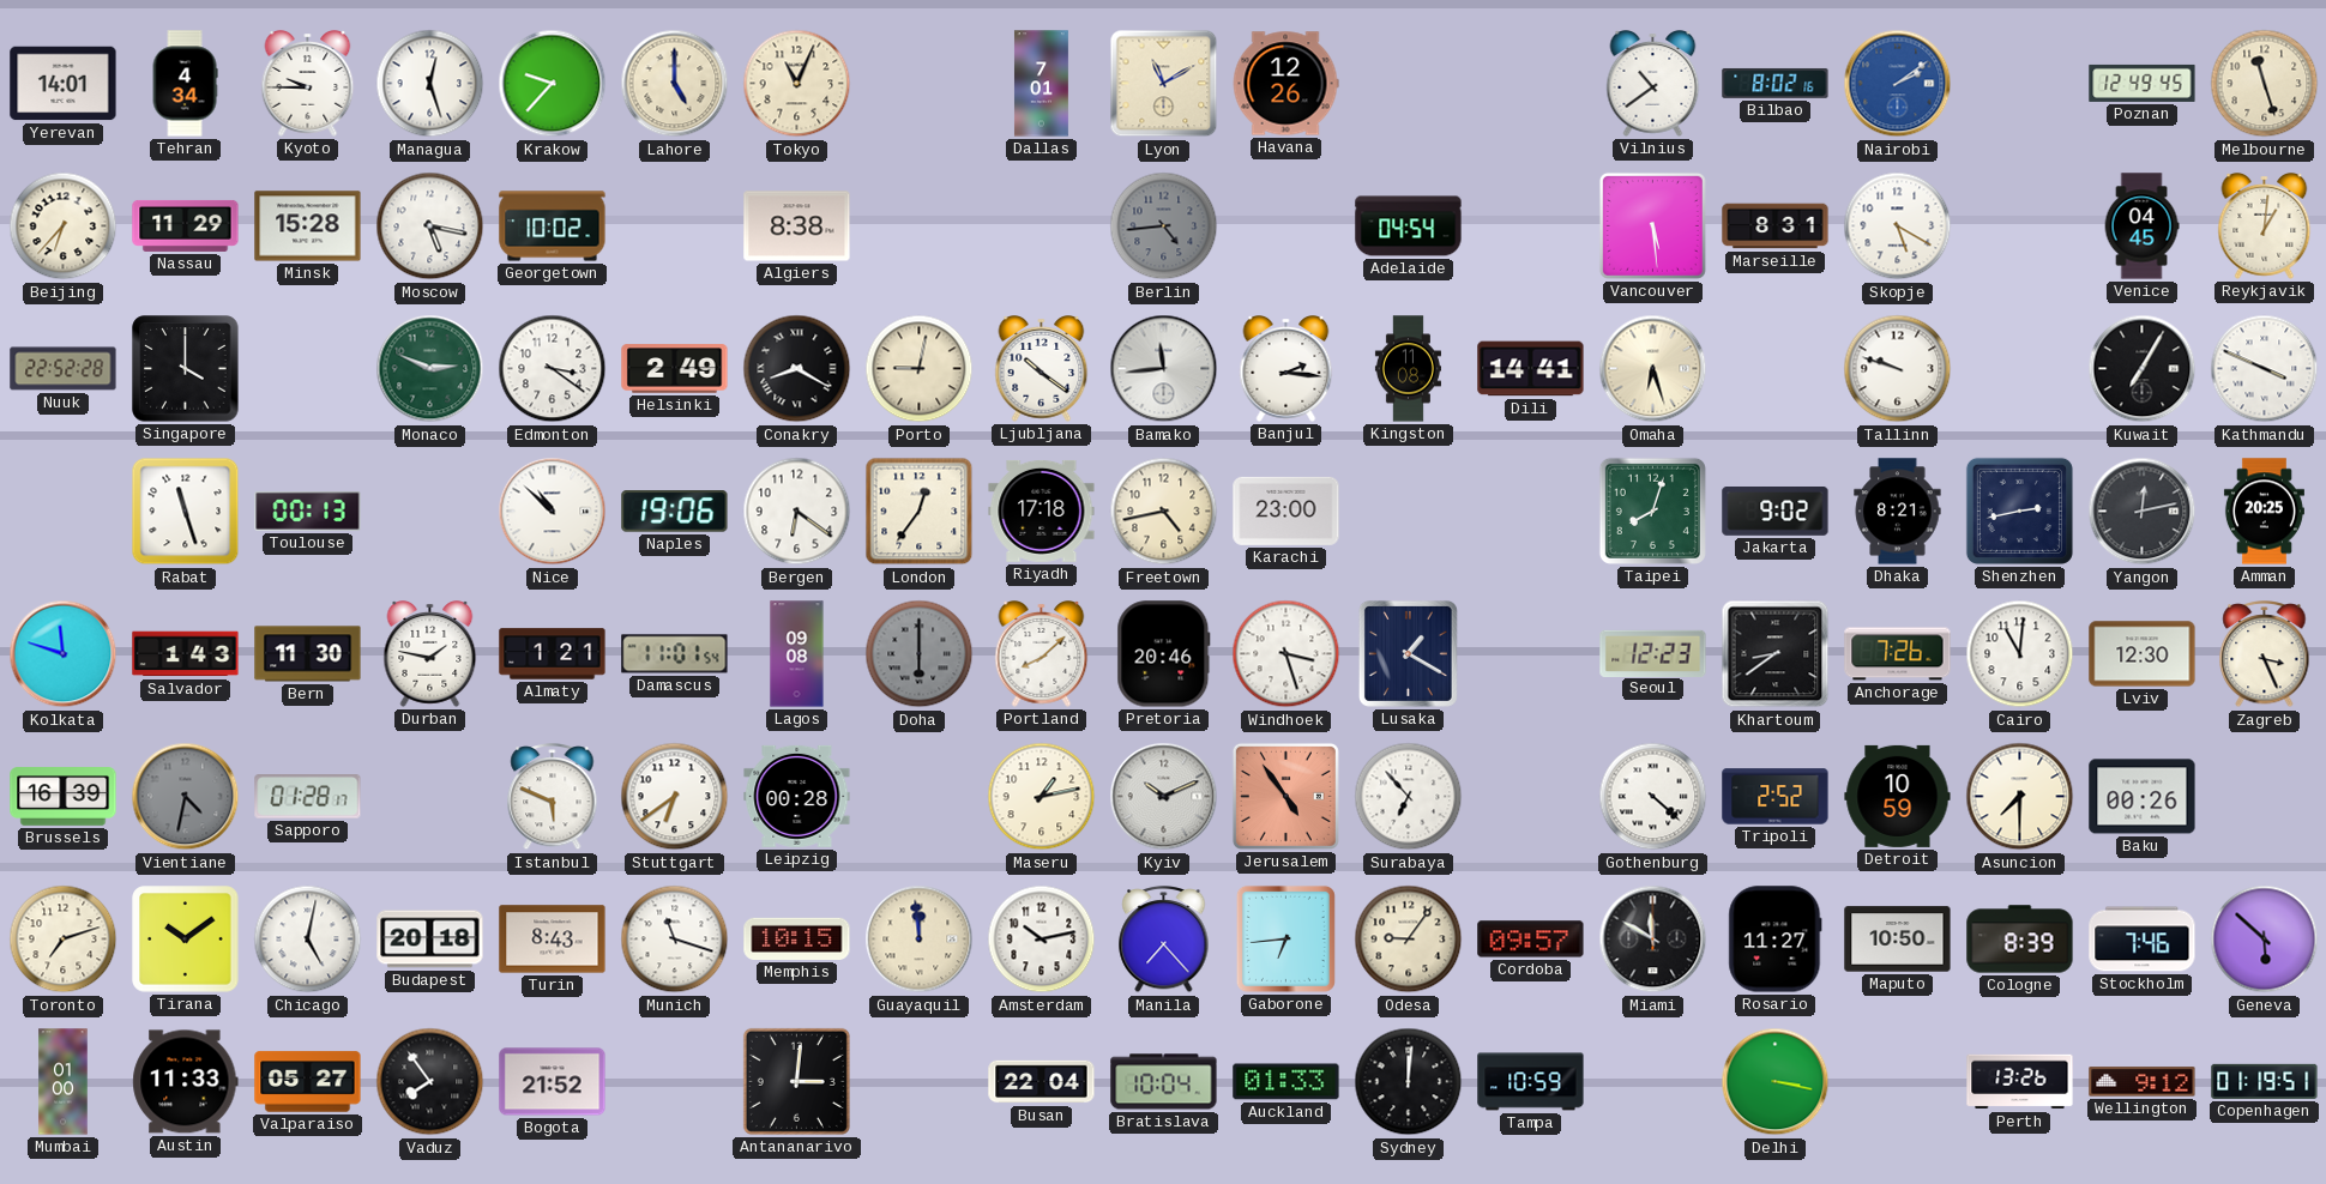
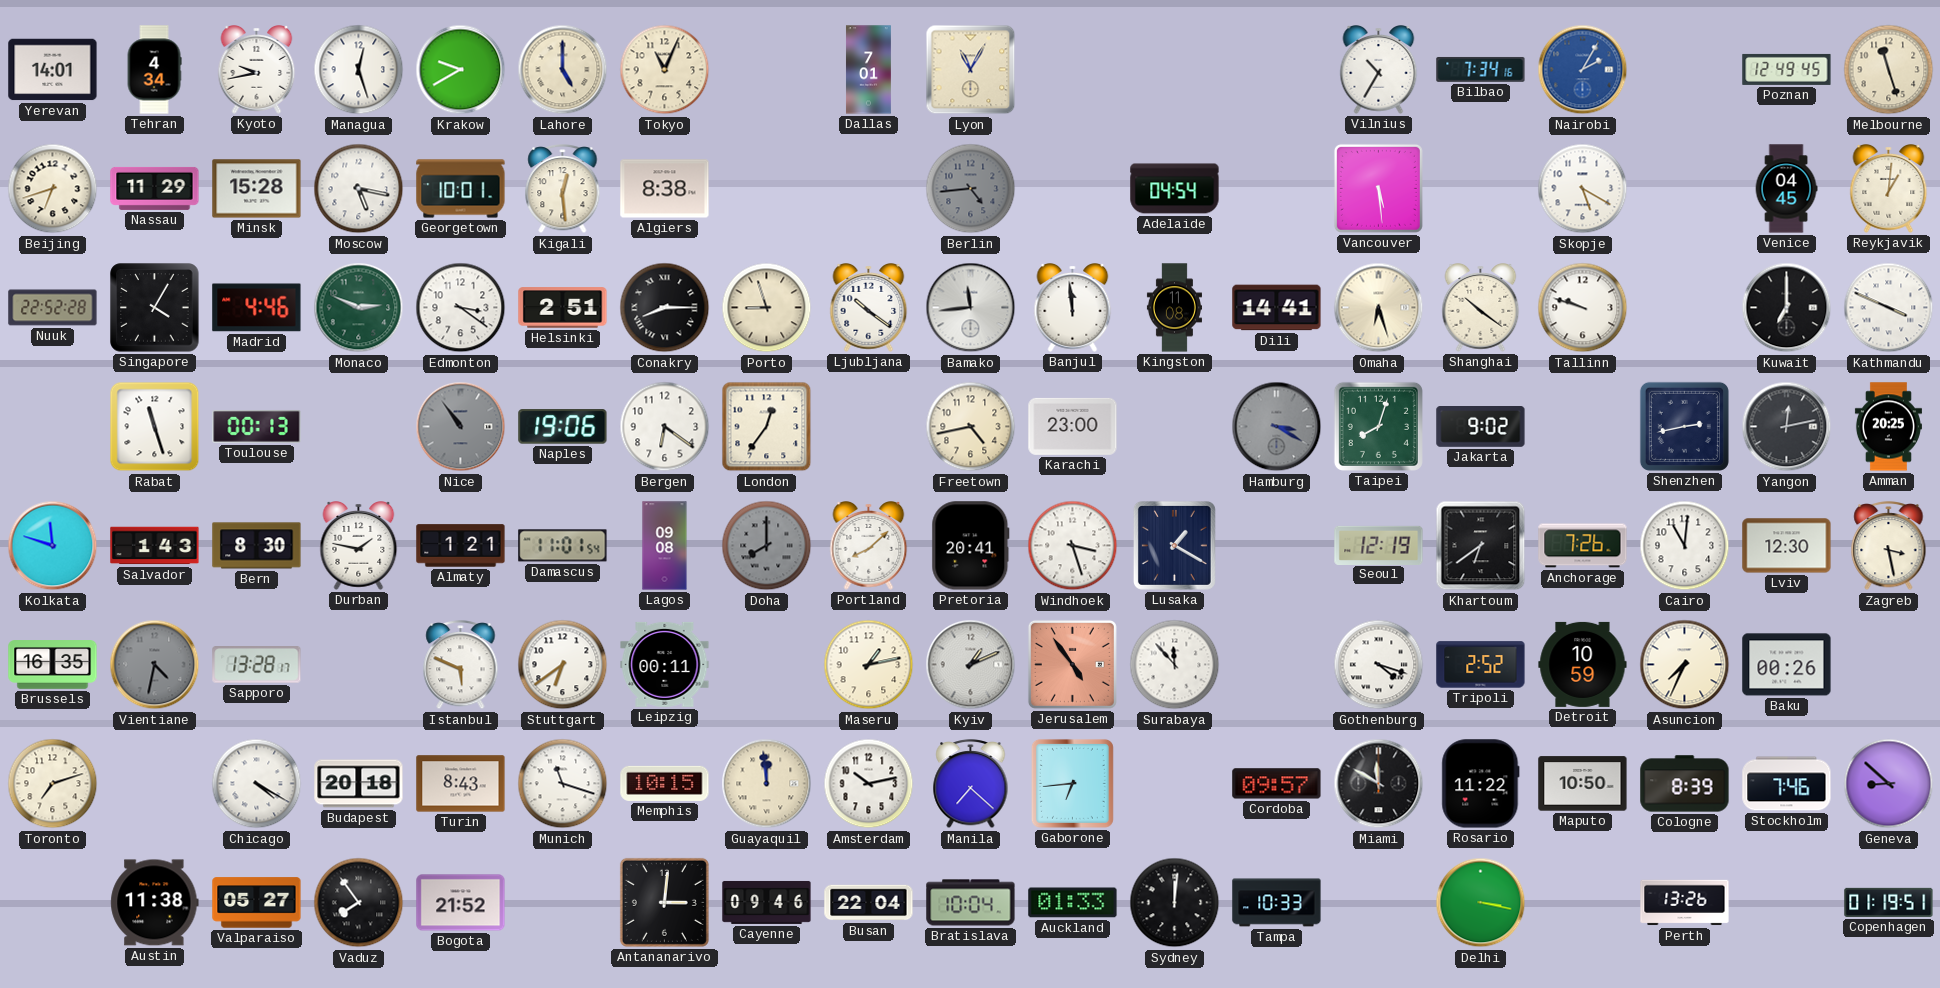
Kyoto: 9:45 -> 9:43 (257, 70)
Krakow: 9:37 -> 9:40 (461, 70)
Lyon: 11:10 -> 11:05 (971, 70)
Havana: 12:26 -> none (1285, 84)
Vilnius: 10:39 -> 10:35 (1379, 70)
Bilbao: 8:02 -> 7:34 (1481, 70)
Nairobi: 2:09 -> 2:05 (1583, 70)
Beijing: 6:37 -> 6:42 (53, 189)
Georgetown: 10:02 -> 10:01 (461, 189)
Kigali: none -> 12:29 (563, 190)
Marseille: 8:31 -> none (1776, 226)
Singapore: 4:00 -> 4:05 (155, 308)
Madrid: none -> 4:46 (257, 308)
Helsinki: 2:49 -> 2:51 (563, 308)
Conakry: 8:20 -> 8:15 (665, 308)
Porto: 9:02 -> 8:57 (767, 308)
Banjul: 2:16 -> 11:59 (1073, 308)
Shanghai: none -> 10:21 (1481, 308)
Kuwait: 7:05 -> 7:00 (1787, 308)
Nice: 10:52 -> 10:54 (461, 427)
Nice dial: white -> grey (461, 427)
Riyadh: 17:18 -> none (1042, 511)
Hamburg: none -> 3:20 (1277, 427)
Dhaka: 8:21 -> none (1898, 512)
Bern: 11:30 -> 8:30 (257, 546)
Doha: 6:00 -> 8:00 (767, 546)
Pretoria: 20:46 -> 20:41 (971, 546)
Seoul: 12:23 -> 12:19 (1379, 545)
Khartoum: 8:39 -> 6:39 (1481, 546)
Zagreb: 3:26 -> 3:28 (1889, 547)
Brussels: 16:39 -> 16:35 (53, 665)
Sapporo: 01:28 -> 13:28 (257, 665)
Leipzig: 00:28 -> 00:11 (665, 664)
Kyiv: 10:11 -> 1:11 (971, 665)
Surabaya: 6:53 -> 11:53 (1175, 665)
Gothenburg: 4:22 -> 4:18 (1379, 665)
Asuncion: 7:30 -> 7:34 (1685, 665)
Tirana: 10:09 -> none (186, 940)
Chicago: 5:02 -> 4:20 (257, 784)
Manila: 7:23 -> 7:22 (971, 785)
Odesa: 9:06 -> none (1409, 940)
Rosario: 11:27 -> 11:22 (1481, 784)
Geneva: 5:52 -> 8:52 (1889, 784)
Mumbai: 01:00 -> none (64, 1082)
Austin: 11:33 -> 11:38 (155, 903)
Cayenne: none -> 09:46 (767, 902)
Tampa: 10:59 -> 10:33 (1277, 903)
Wellington: 9:12 -> none (2143, 1082)
